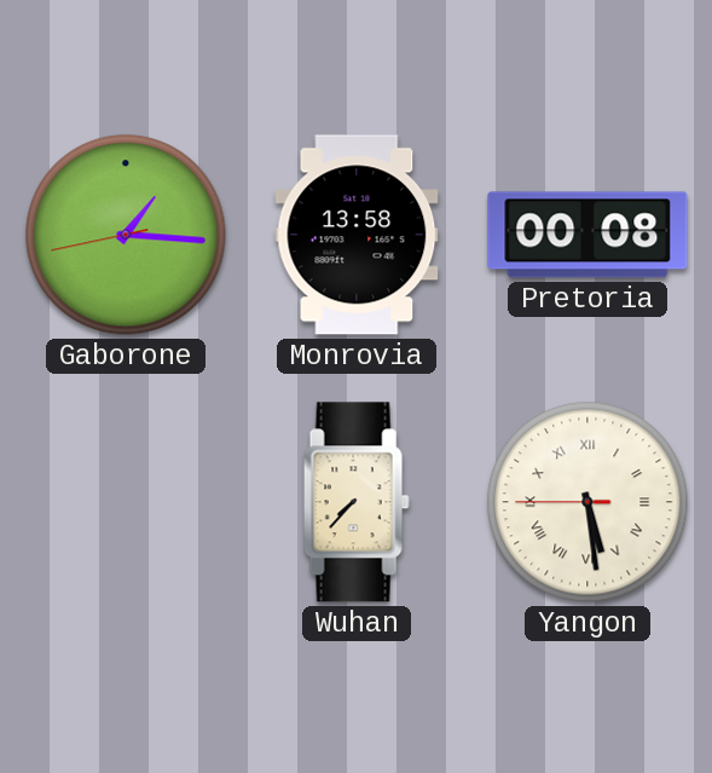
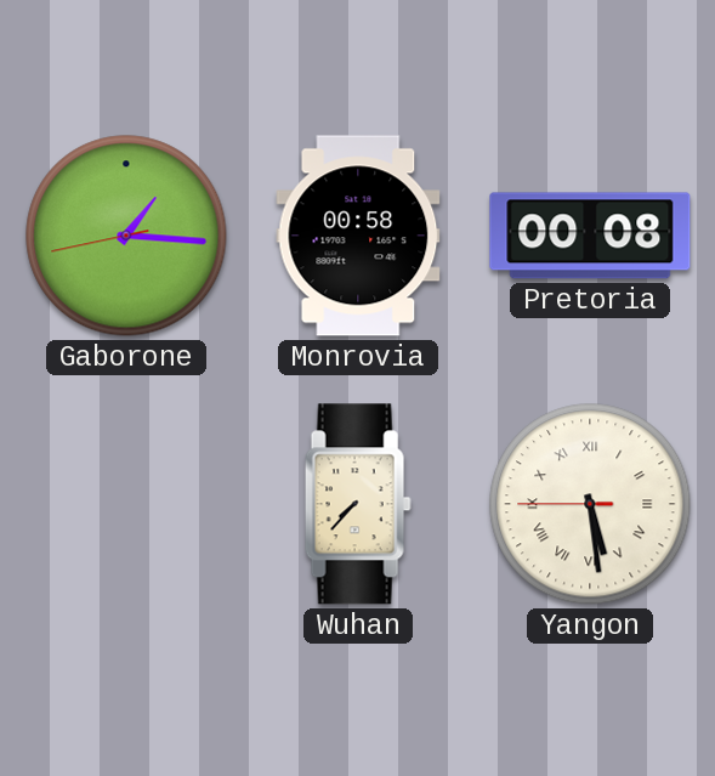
Monrovia: 13:58 -> 00:58 (358, 236)
